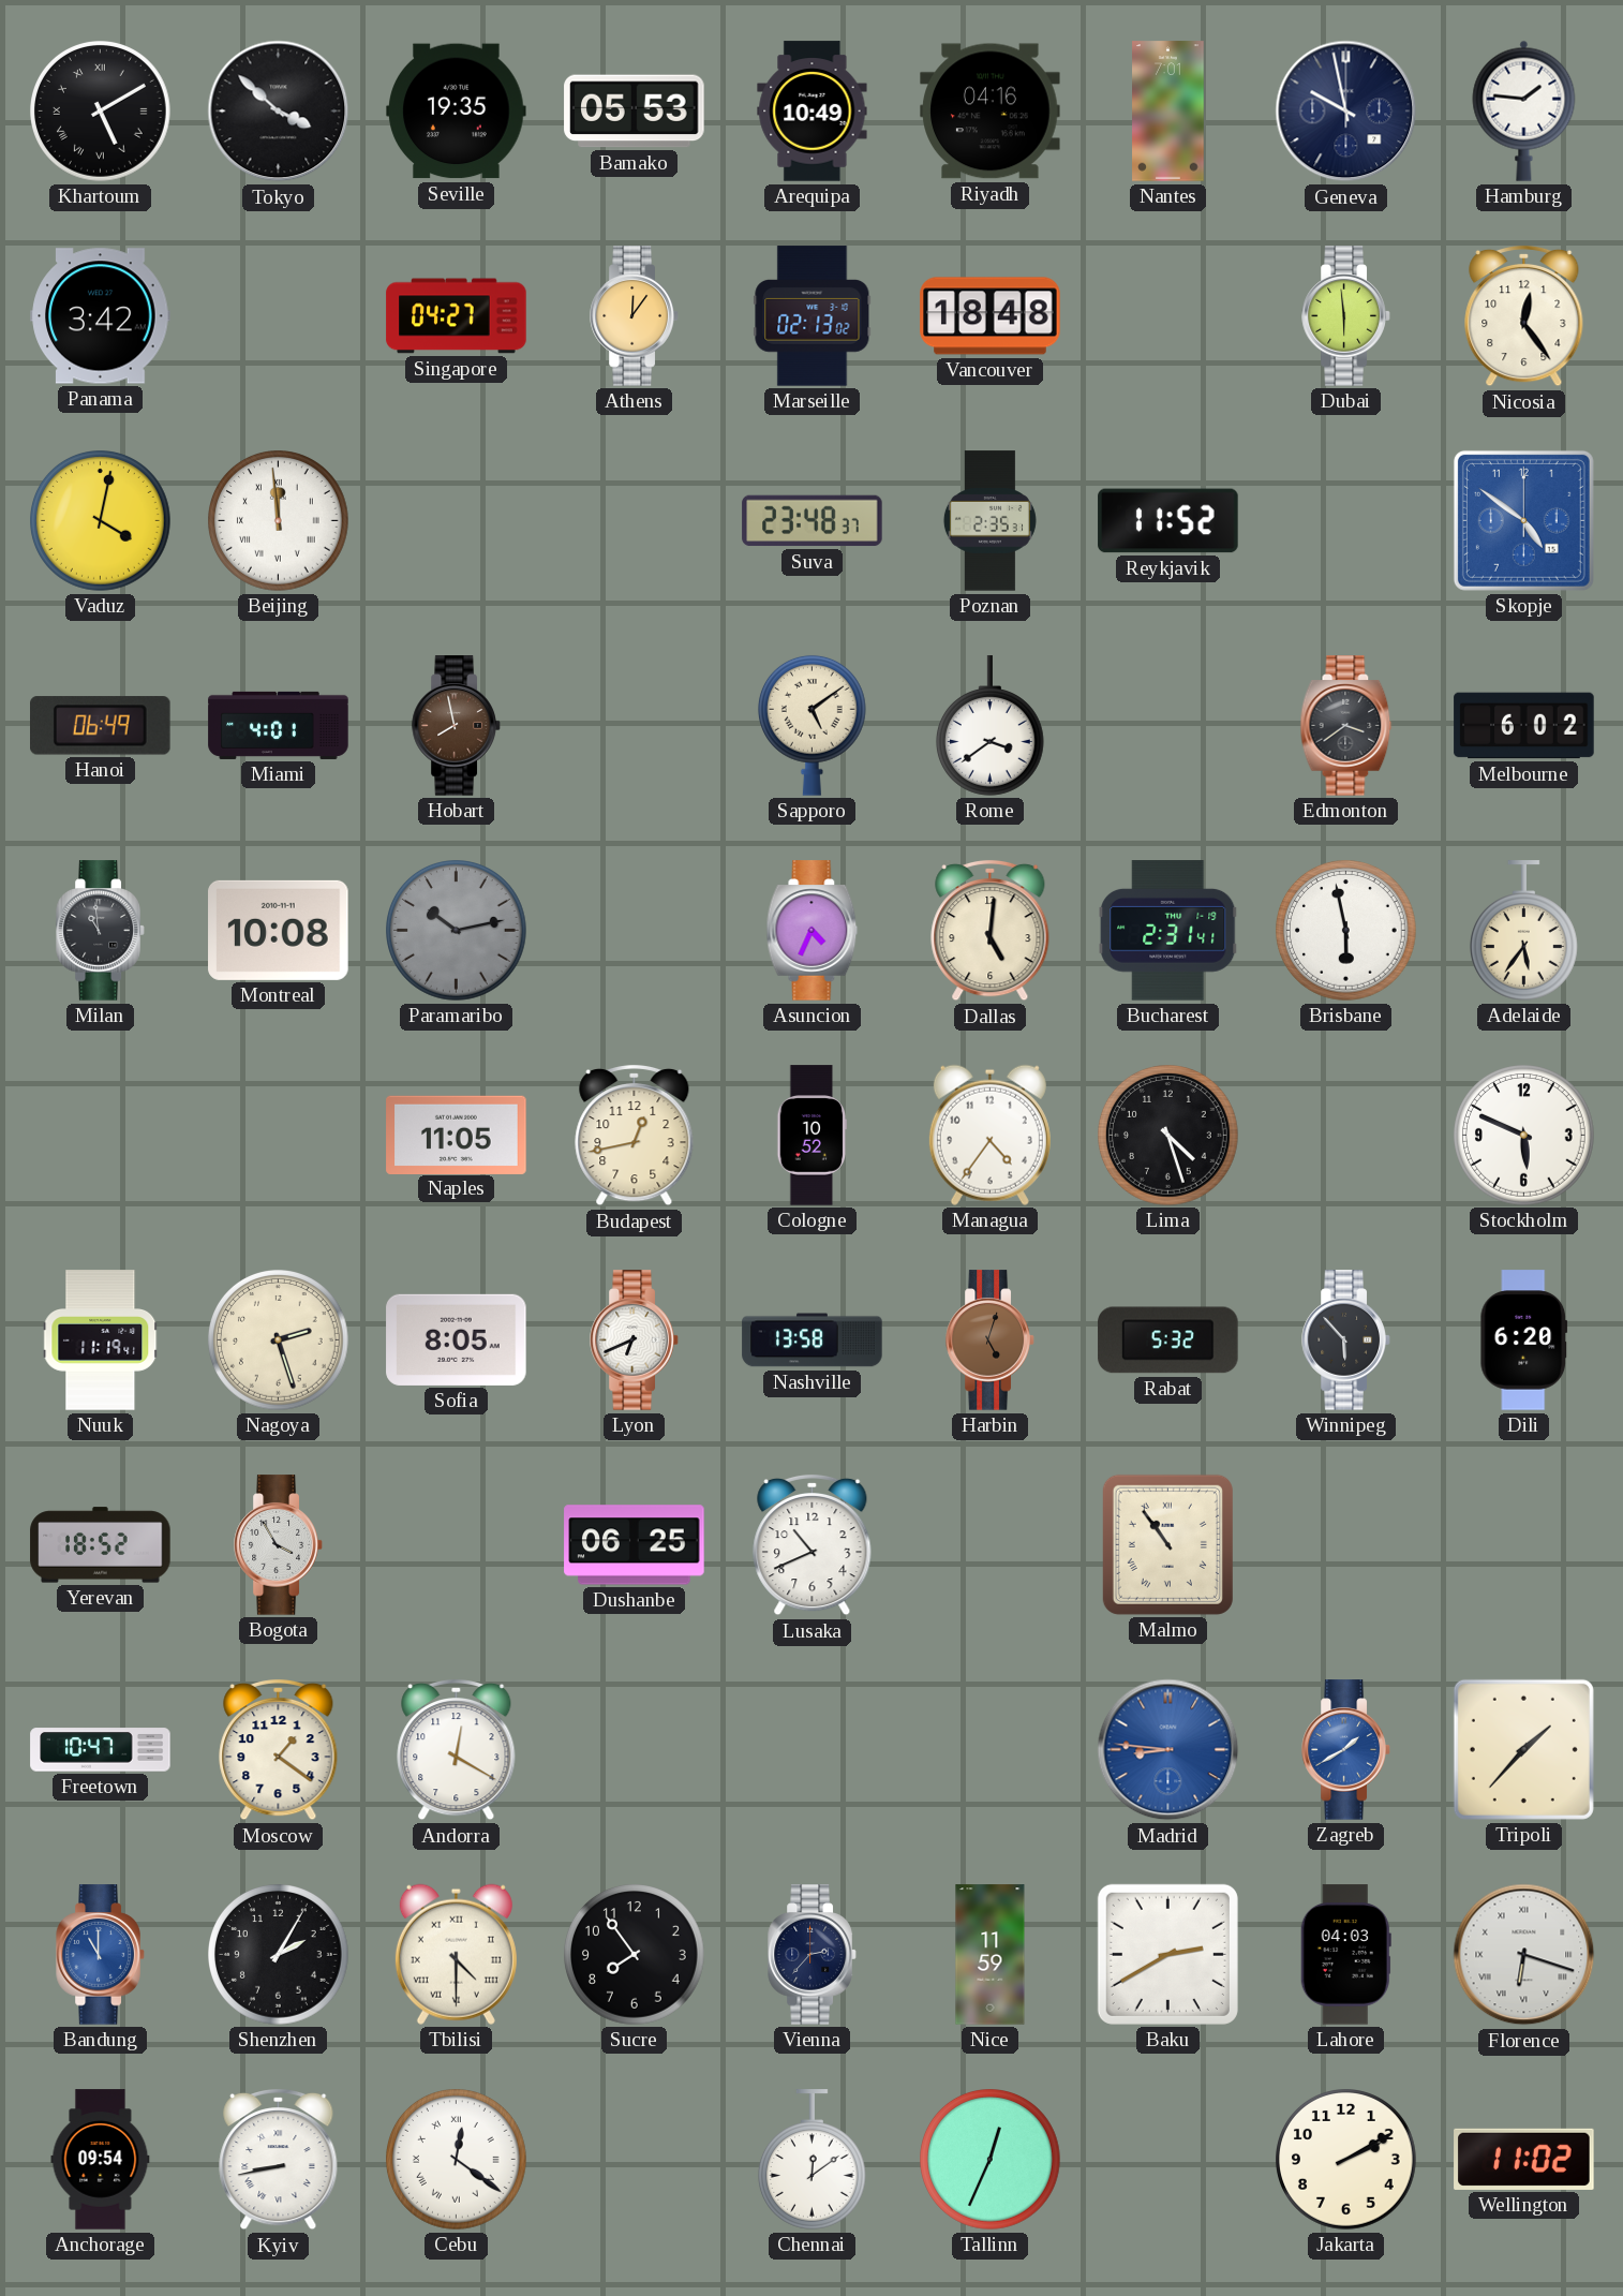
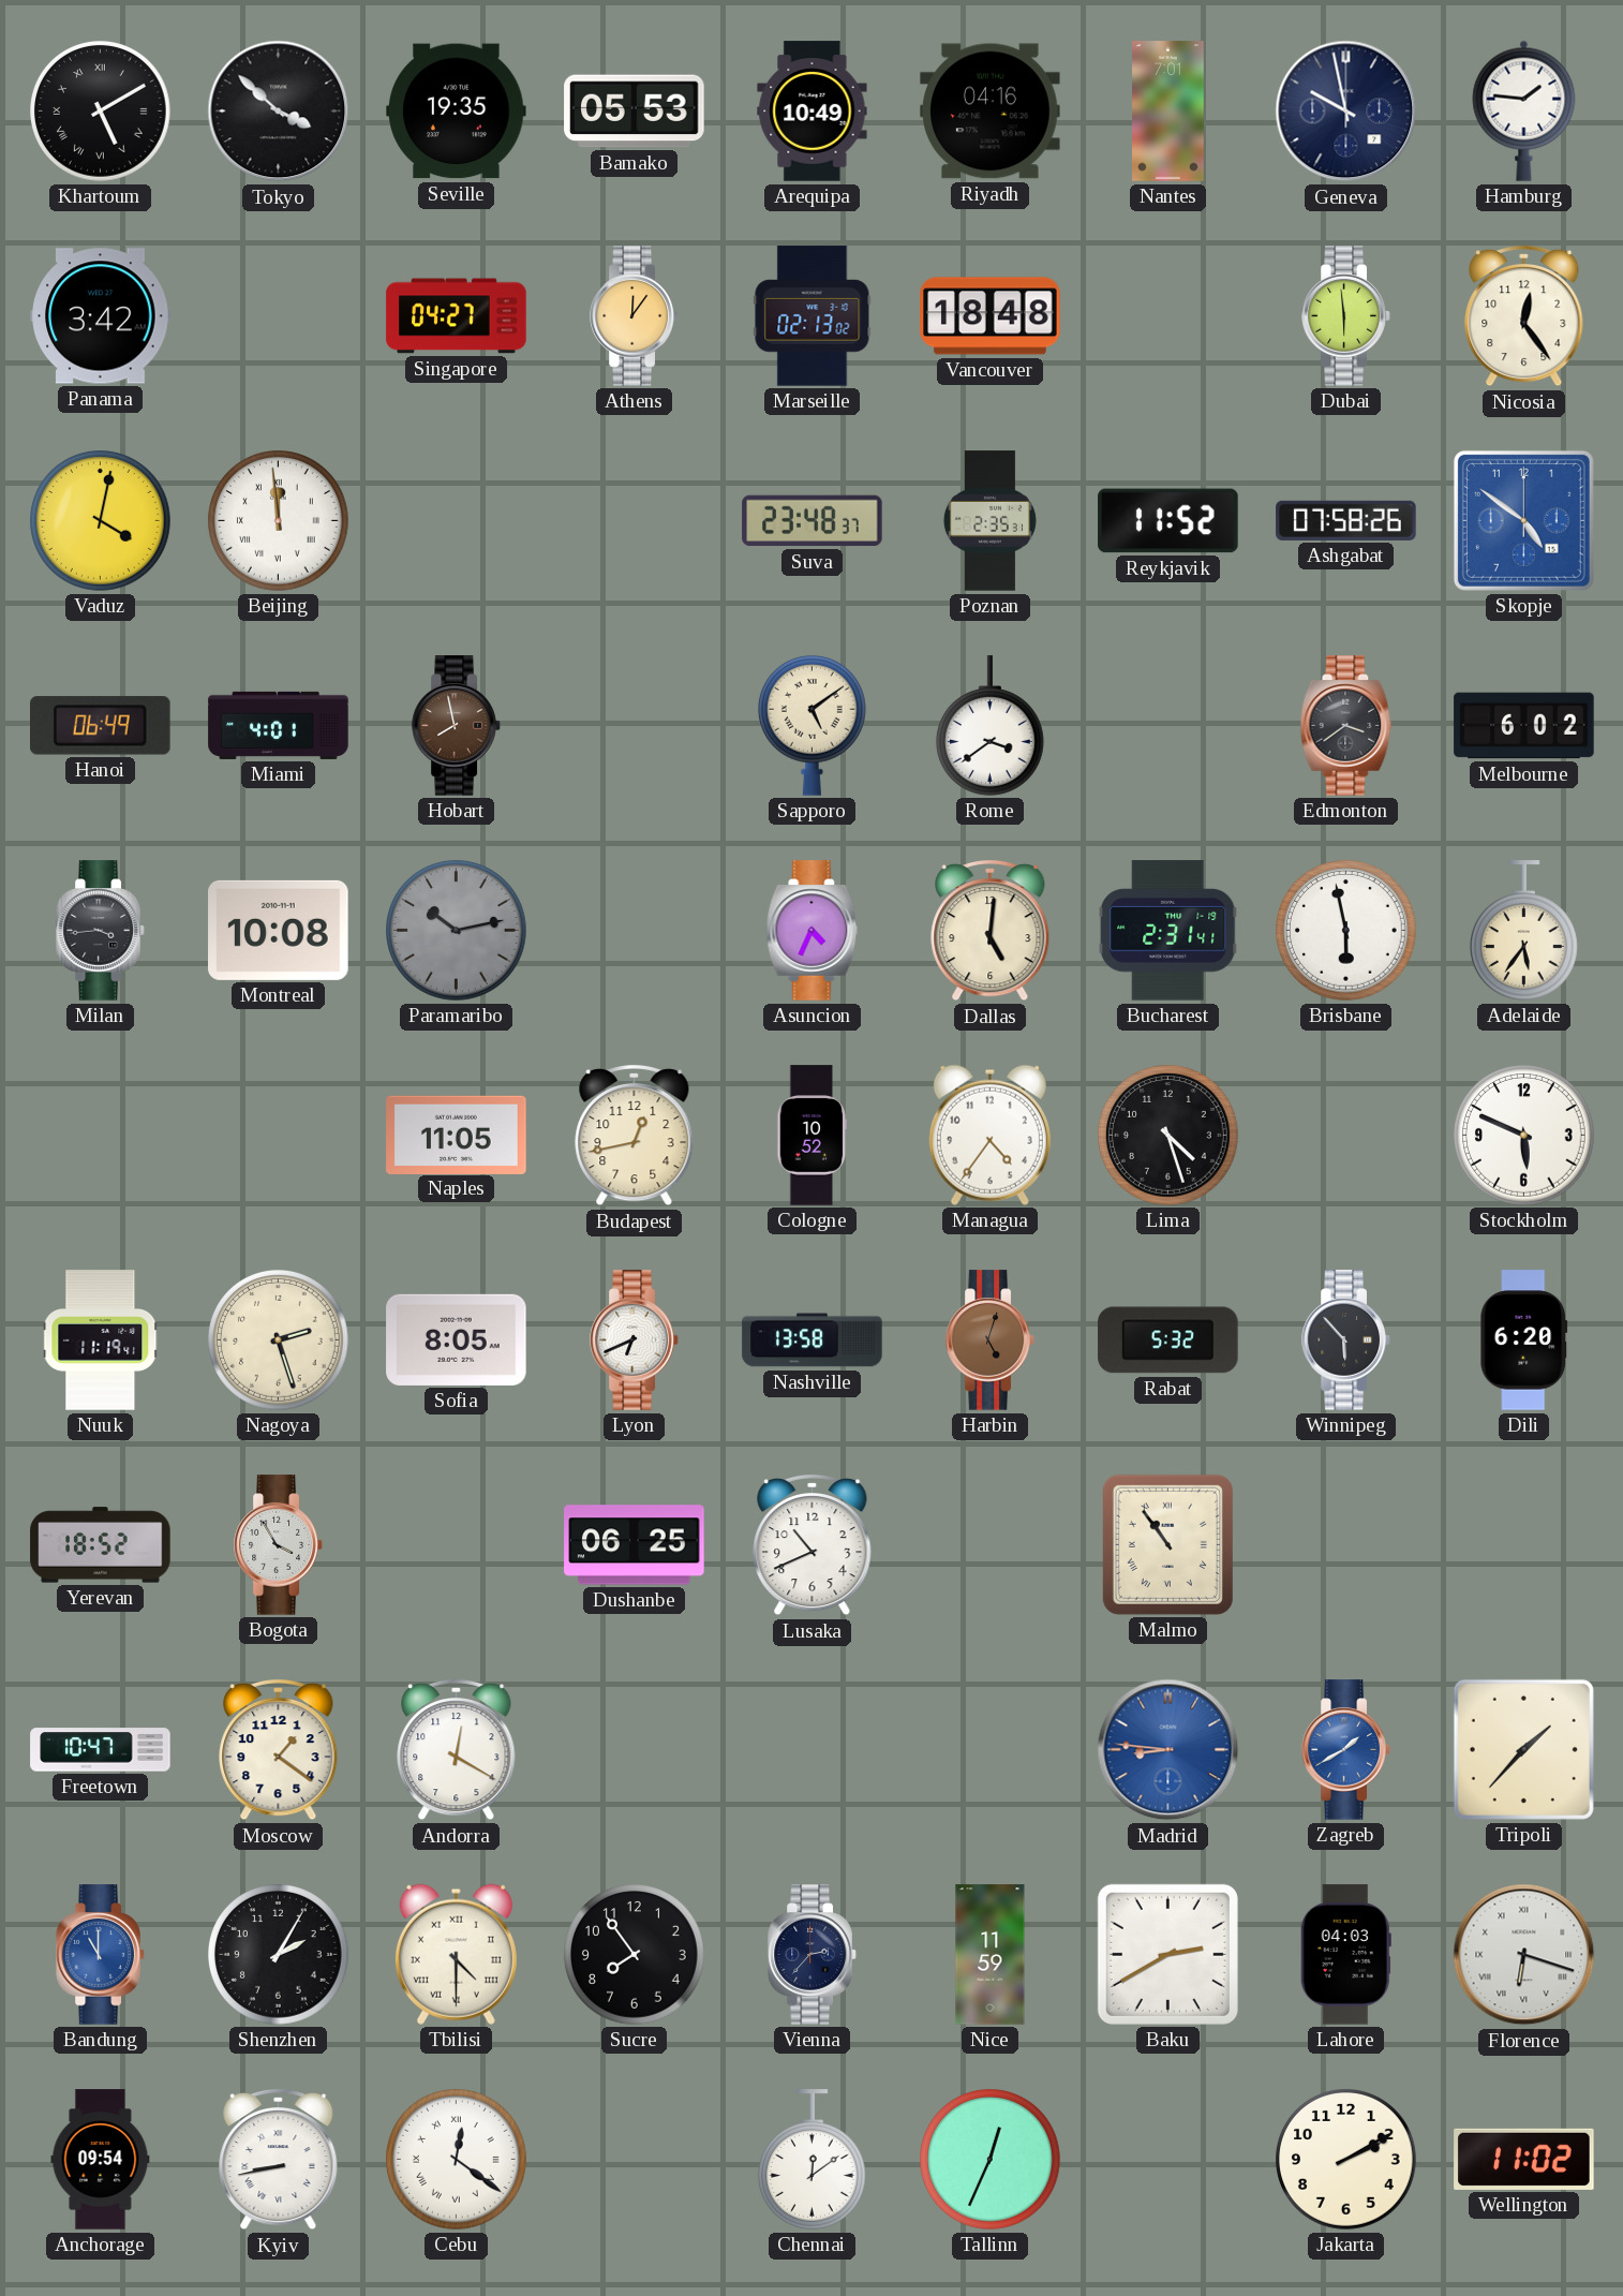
Ashgabat: none -> 07:58 (1346, 520)
Milan: 10:59 -> 3:44 (101, 931)
